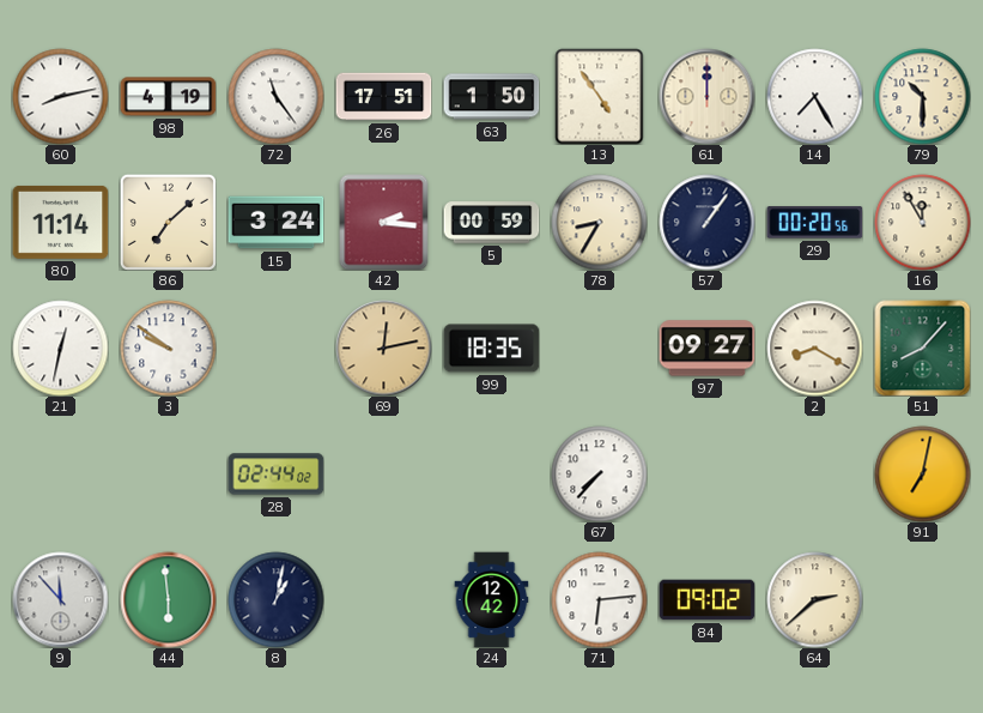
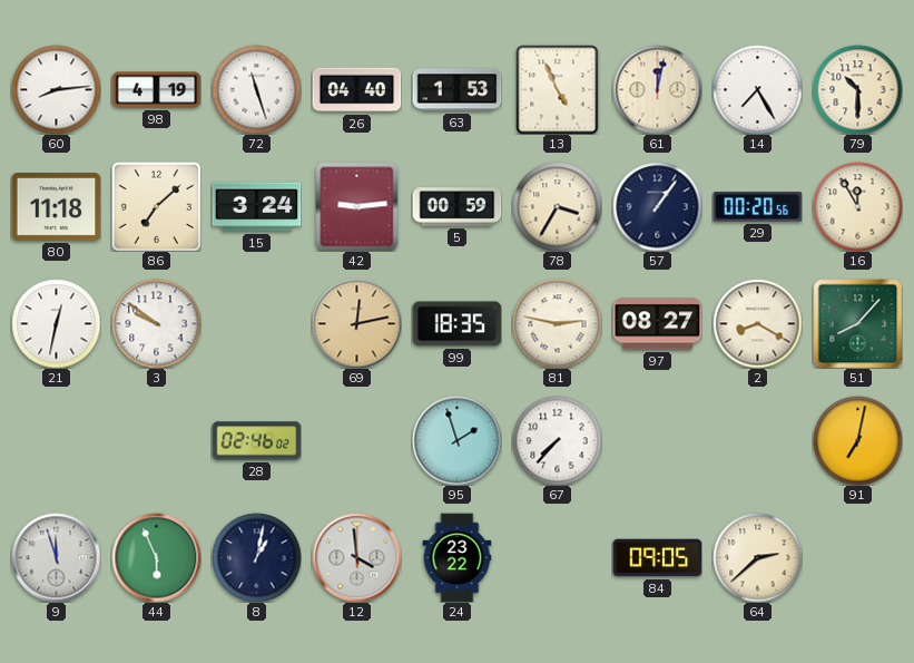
60: 8:13 -> 8:14 (56, 89)
72: 11:24 -> 11:27 (256, 89)
26: 17:51 -> 04:40 (356, 90)
63: 1:50 -> 1:53 (456, 90)
13: 4:54 -> 4:56 (558, 89)
61: 12:00 -> 12:02 (657, 89)
80: 11:14 -> 11:18 (56, 206)
42: 2:16 -> 9:14 (357, 206)
78: 8:35 -> 3:35 (557, 206)
81: none -> 2:47 (557, 323)
97: 09:27 -> 08:27 (657, 324)
28: 02:44 -> 02:46 (256, 441)
95: none -> 1:57 (456, 440)
9: 11:53 -> 11:57 (56, 557)
44: 5:59 -> 5:56 (156, 557)
12: none -> 3:59 (356, 557)
24: 12:42 -> 23:22 (458, 557)
71: 6:14 -> none (599, 599)
84: 09:02 -> 09:05 (657, 558)
